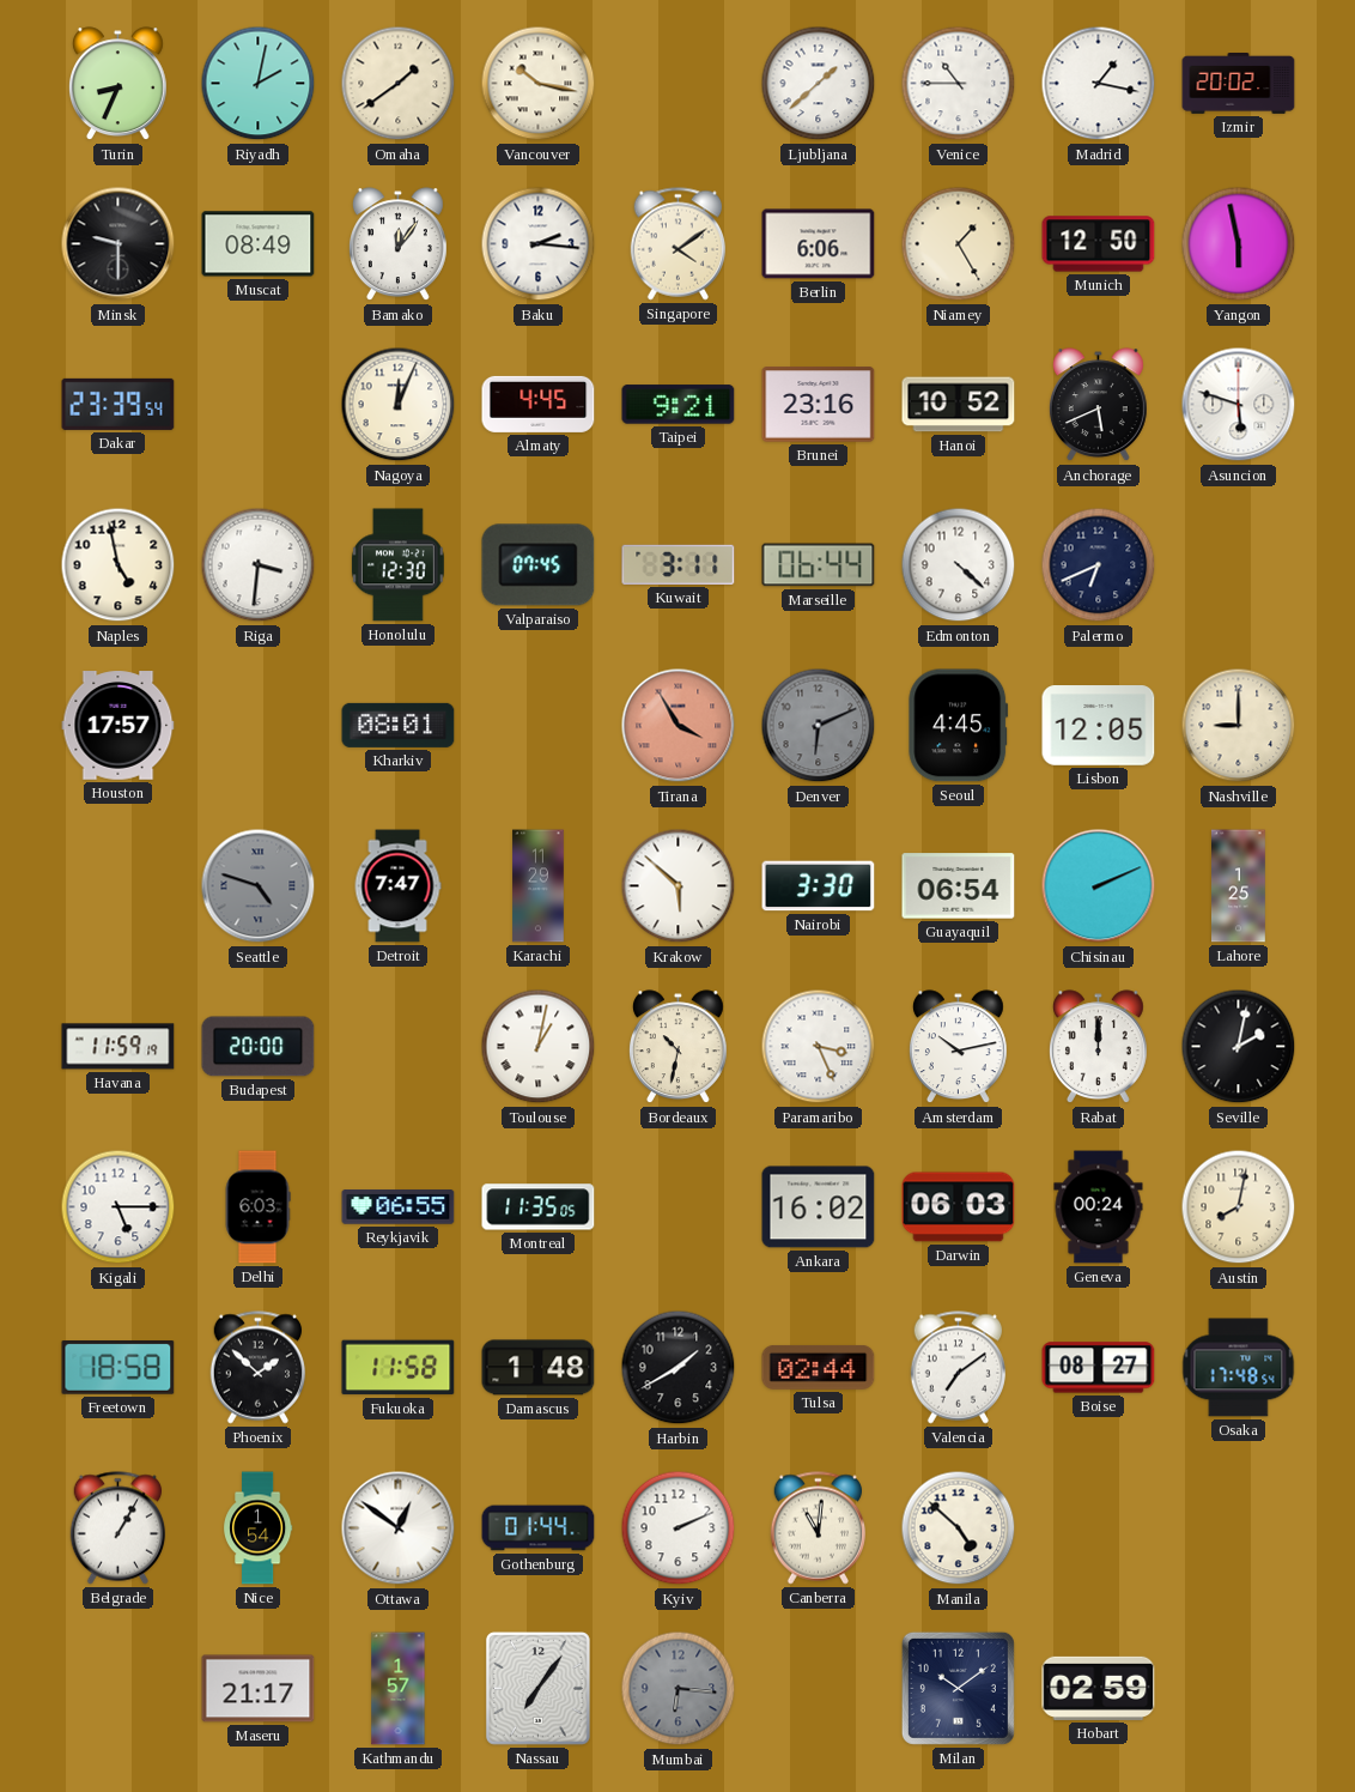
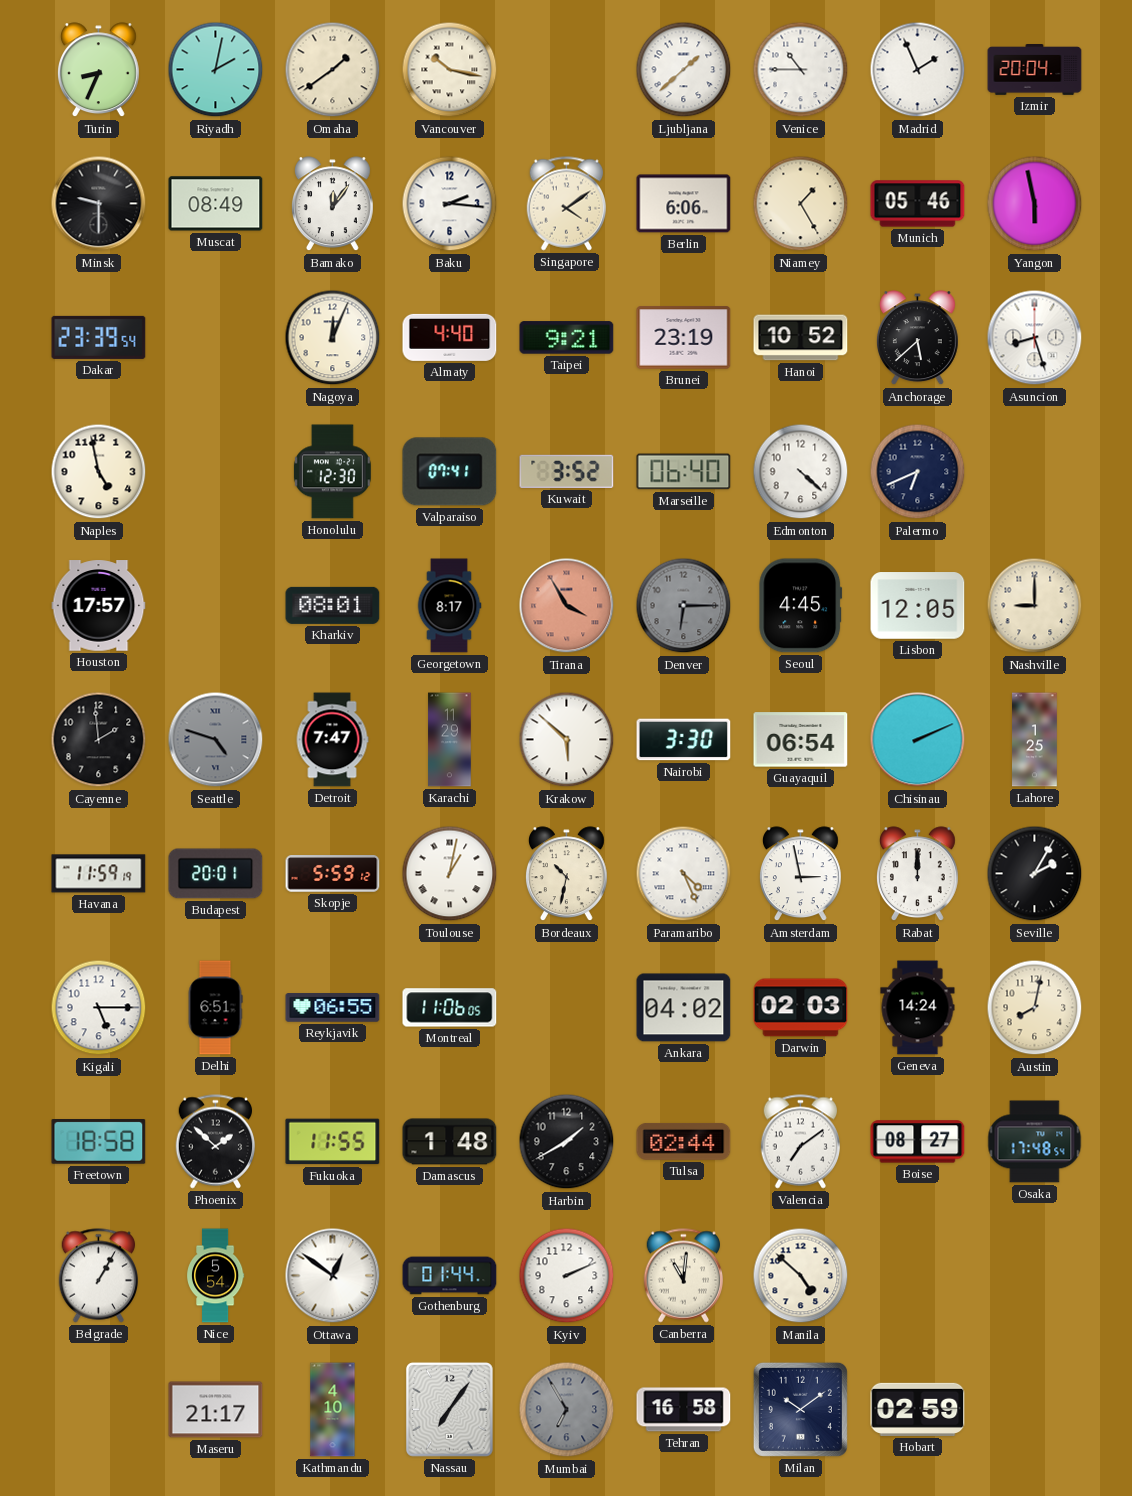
Madrid: 1:17 -> 1:56 (918, 70)
Izmir: 20:02 -> 20:04 (1035, 70)
Munich: 12:50 -> 05:46 (918, 204)
Almaty: 4:45 -> 4:40 (450, 337)
Brunei: 23:16 -> 23:19 (684, 338)
Anchorage: 5:41 -> 5:38 (917, 338)
Asuncion: 5:48 -> 8:27 (1035, 338)
Riga: 3:31 -> none (259, 565)
Valparaiso: 07:45 -> 07:41 (450, 472)
Kuwait: 3:11 -> 3:52 (567, 471)
Marseille: 06:44 -> 06:40 (684, 472)
Georgetown: none -> 8:17 (449, 606)
Denver: 6:11 -> 6:15 (684, 606)
Cayenne: none -> 1:59 (99, 740)
Budapest: 20:00 -> 20:01 (216, 874)
Skopje: none -> 5:59 (333, 874)
Paramaribo: 3:26 -> 4:26 (684, 874)
Amsterdam: 10:13 -> 2:58 (800, 874)
Seville: 2:02 -> 2:05 (1035, 874)
Delhi: 6:03 -> 6:51 (215, 1008)
Montreal: 11:35 -> 11:06 (450, 1008)
Ankara: 16:02 -> 04:02 (684, 1008)
Darwin: 06:03 -> 02:03 (801, 1008)
Geneva: 00:24 -> 14:24 (918, 1008)
Fukuoka: 11:58 -> 11:55 (333, 1142)
Nice: 1:54 -> 5:54 (216, 1276)
Kathmandu: 1:57 -> 4:10 (333, 1410)
Mumbai: 6:16 -> 6:55 (567, 1410)
Tehran: none -> 16:58 (684, 1410)
